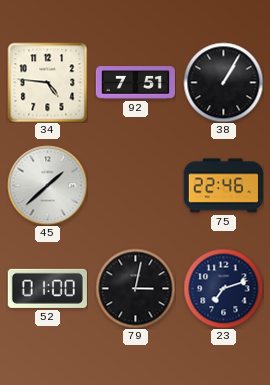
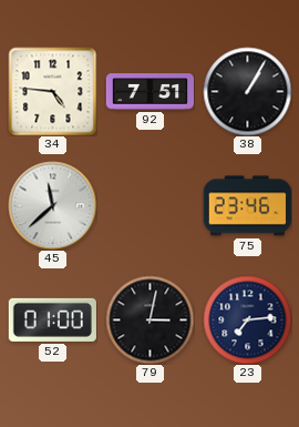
45: 1:38 -> 11:38 (52, 205)
75: 22:46 -> 23:46 (247, 206)
23: 7:12 -> 7:14 (247, 319)
